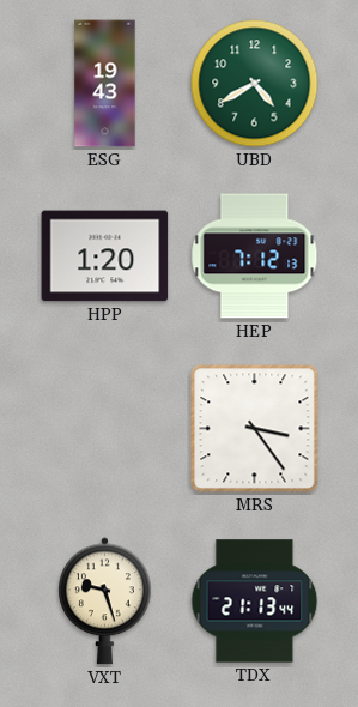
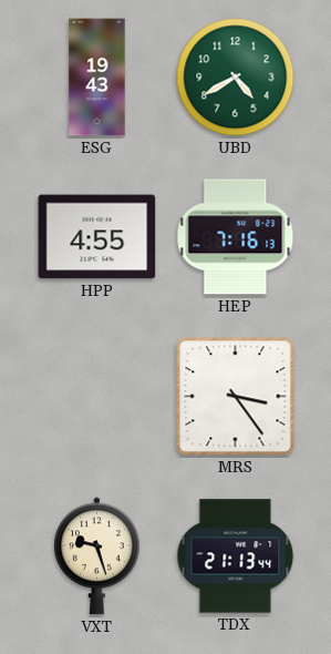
HPP: 1:20 -> 4:55 (97, 237)
HEP: 7:12 -> 7:16 (236, 237)
